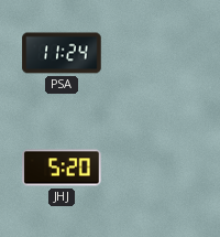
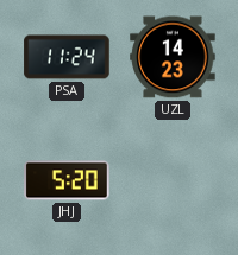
UZL: none -> 14:23 (173, 57)
